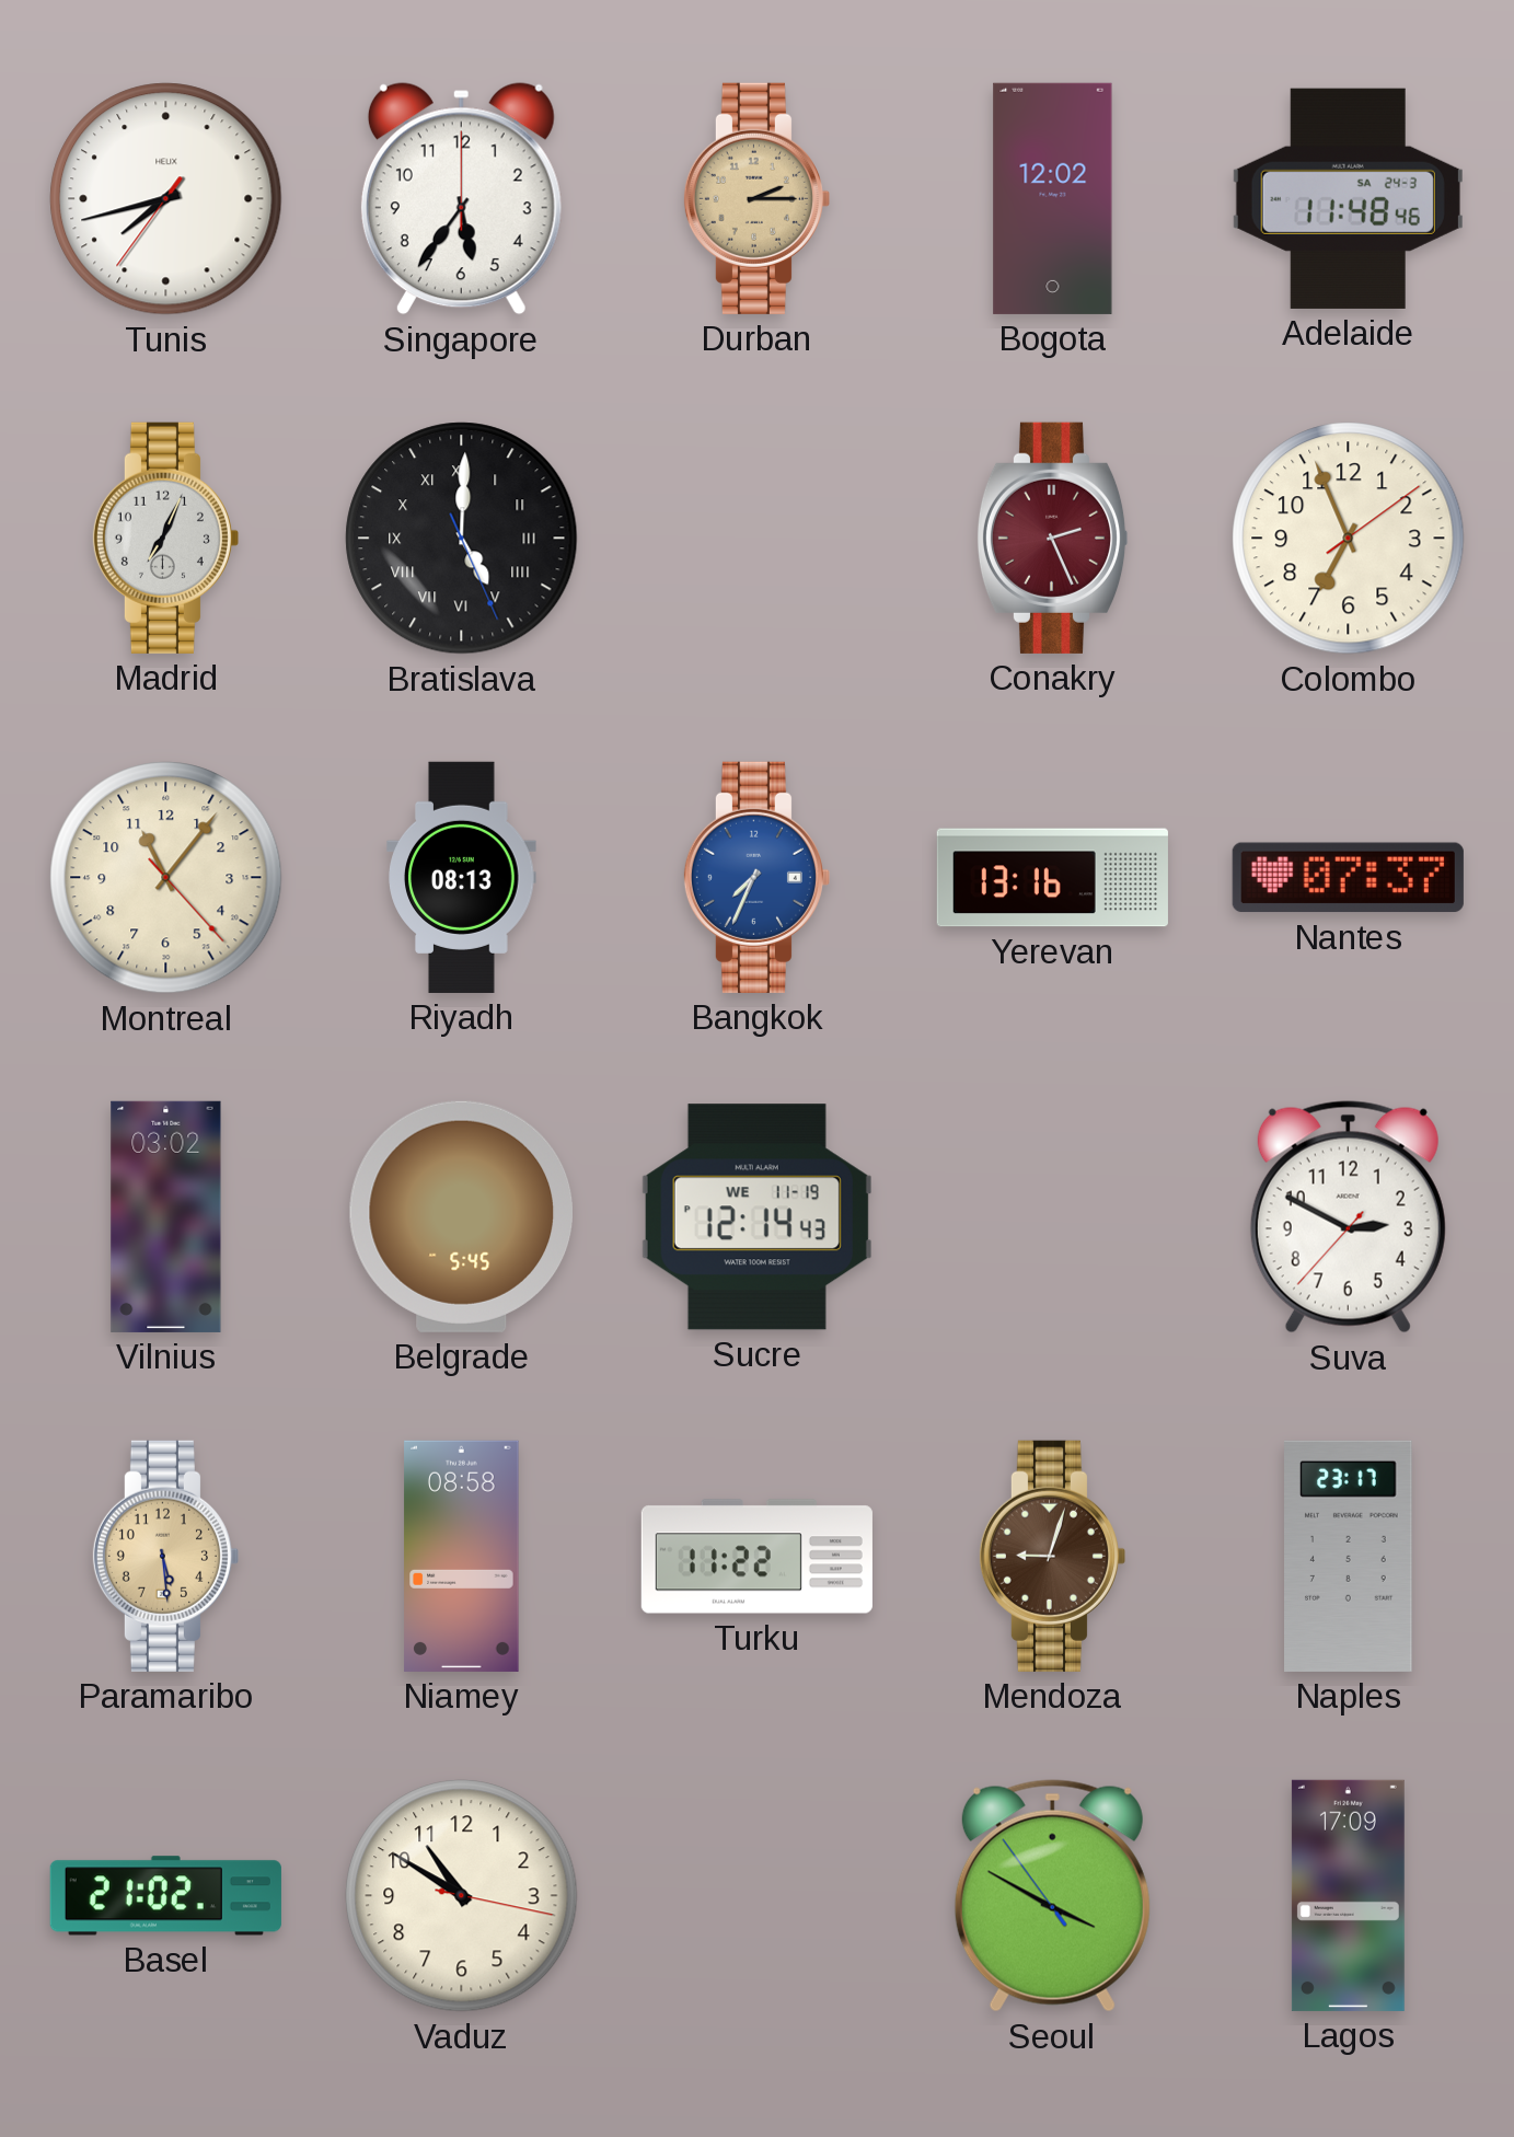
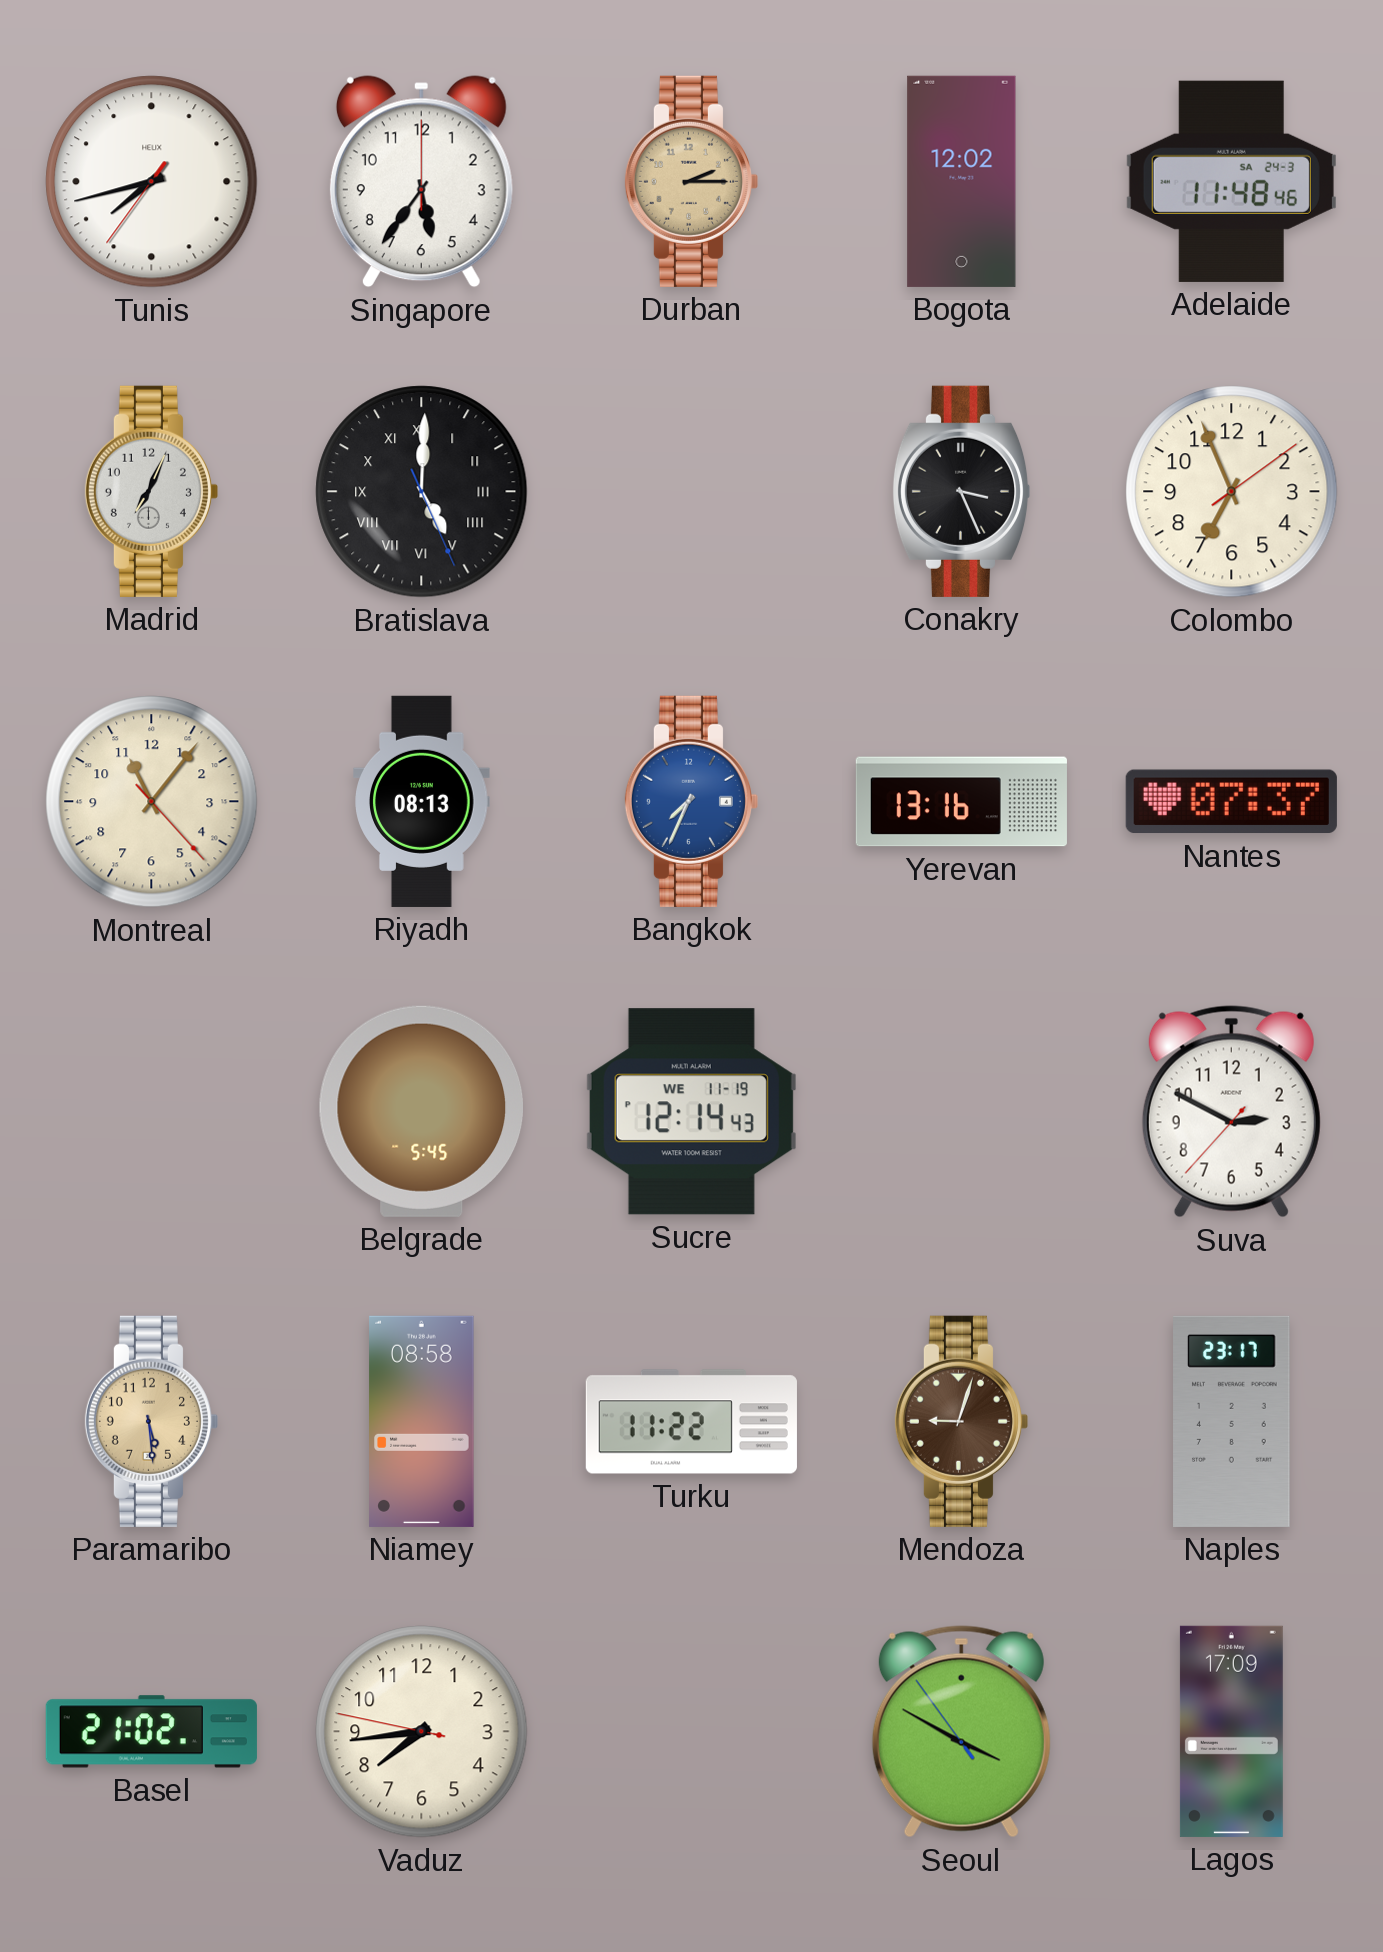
Conakry: 2:26 -> 3:26 (961, 491)
Conakry dial: burgundy -> black (961, 491)
Vilnius: 03:02 -> none (166, 1216)
Vaduz: 10:50 -> 7:43 (422, 1732)
